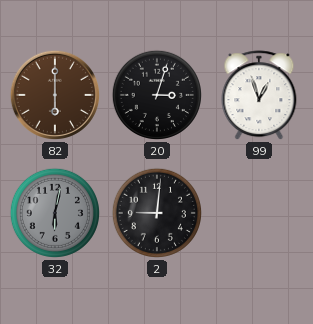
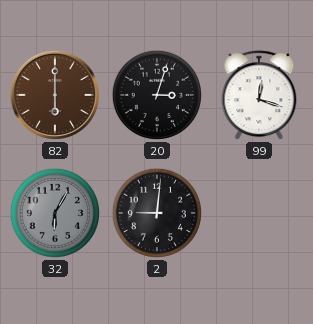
99: 12:57 -> 12:18 (259, 96)
32: 6:02 -> 6:05 (55, 213)
